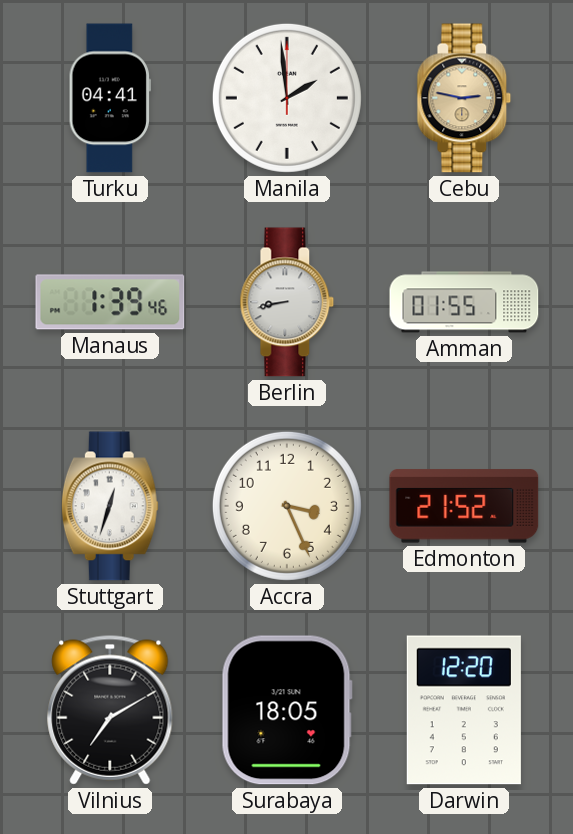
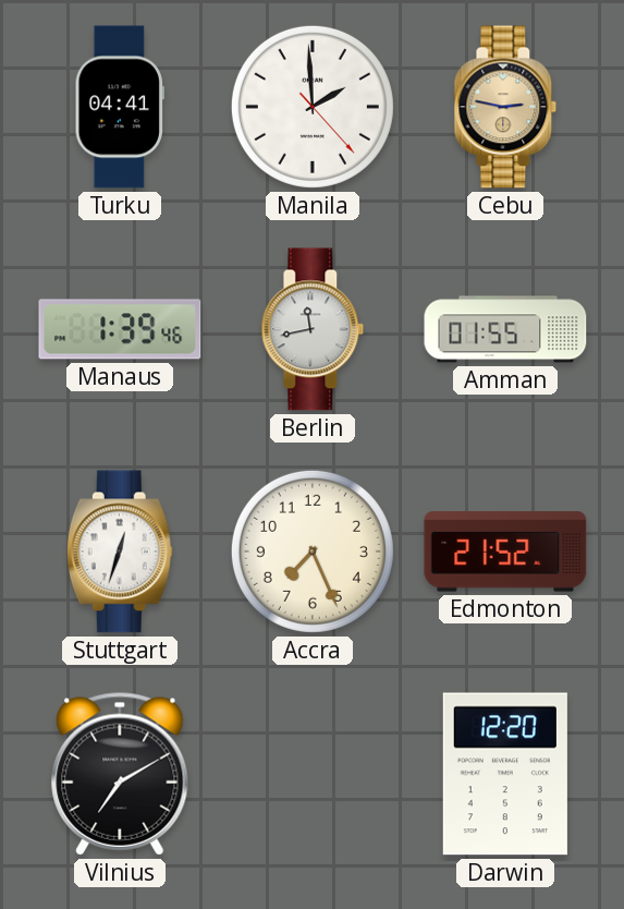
Manila: 1:59:00 -> 1:59:23 (313, 107)
Berlin: 8:43 -> 11:43 (313, 329)
Accra: 3:26 -> 7:26 (313, 552)
Surabaya: 18:05 -> none (287, 710)
